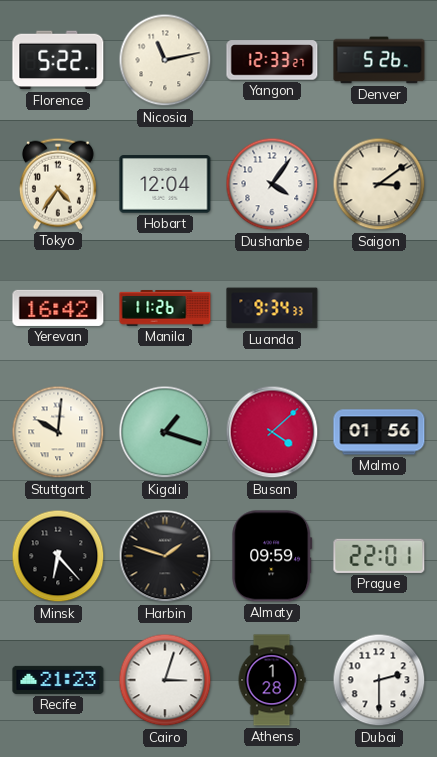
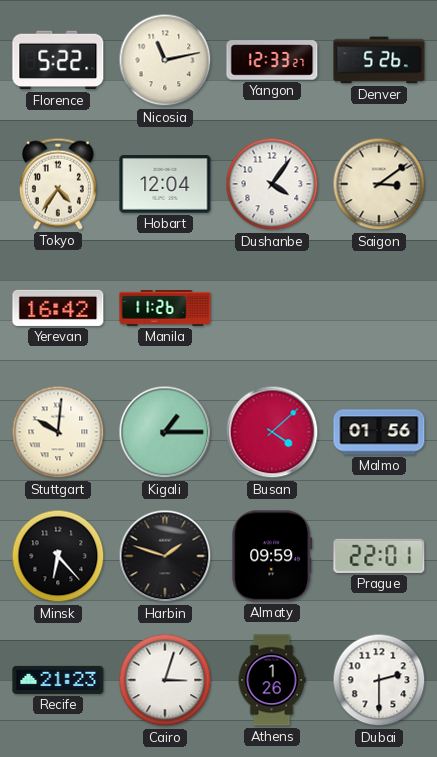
Luanda: 9:34 -> none (272, 308)
Kigali: 1:18 -> 1:15 (165, 432)
Athens: 1:28 -> 1:26 (272, 680)
